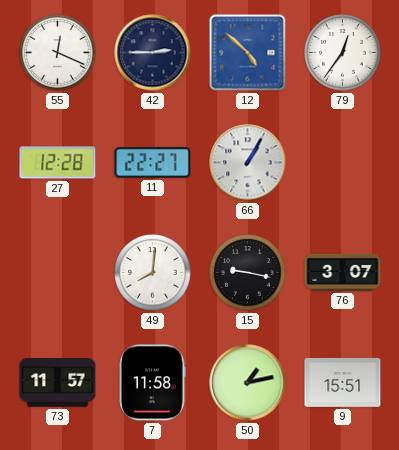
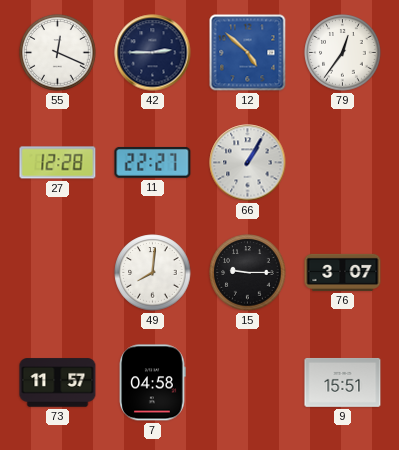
15: 9:17 -> 9:15 (248, 273)
7: 11:58 -> 04:58 (152, 383)
50: 1:13 -> none (248, 383)
